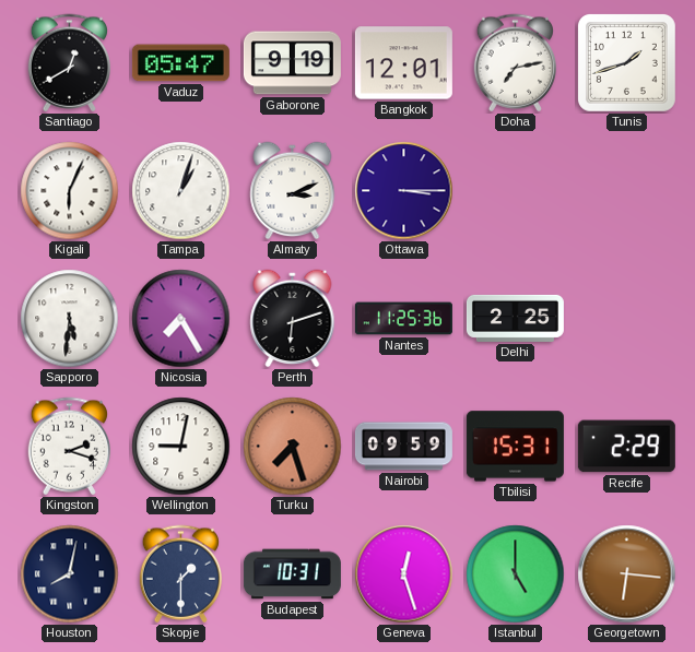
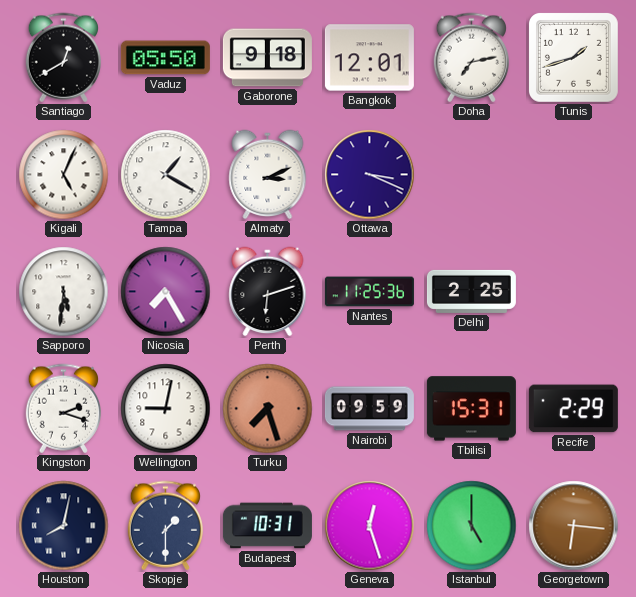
Vaduz: 05:47 -> 05:50 (165, 58)
Gaborone: 9:19 -> 9:18 (267, 58)
Kigali: 6:04 -> 5:04 (64, 175)
Tampa: 1:03 -> 1:20 (166, 175)
Ottawa: 3:15 -> 3:19 (370, 175)
